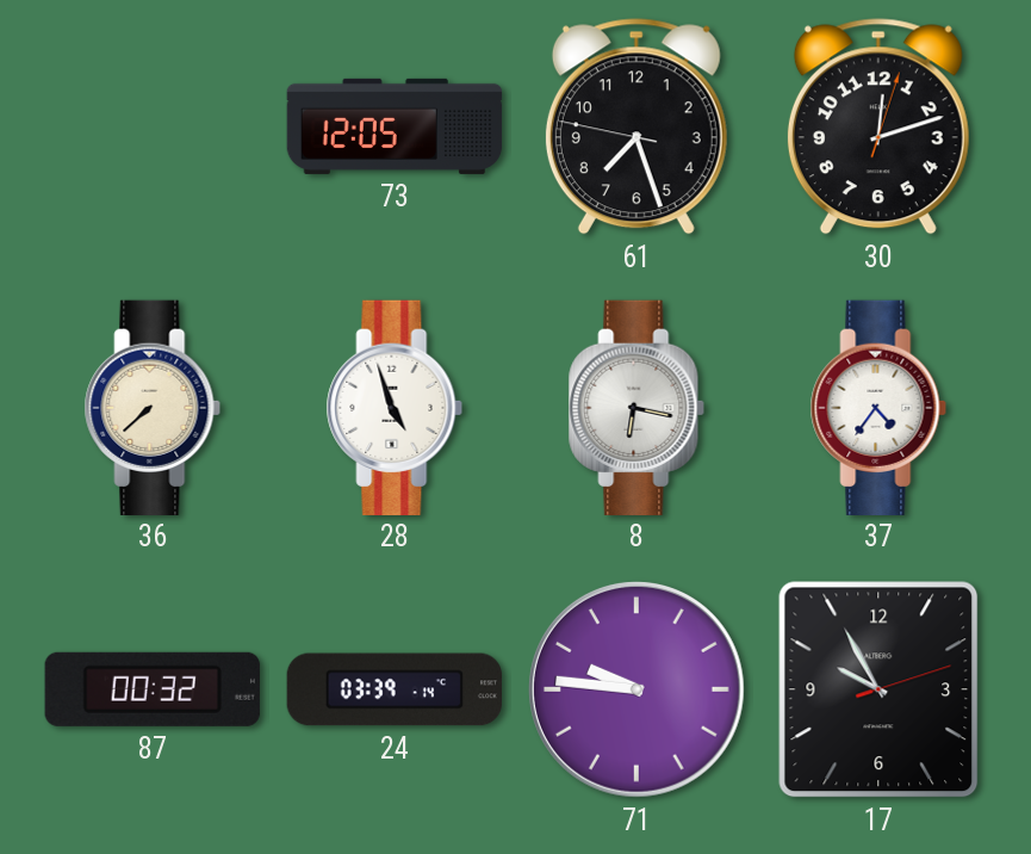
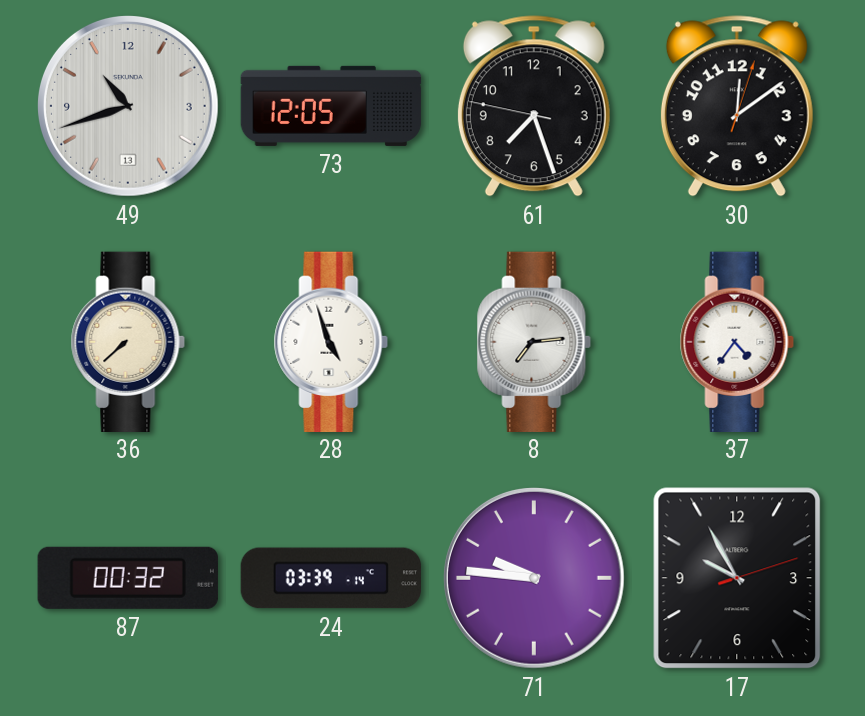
49: none -> 10:42 (128, 106)
30: 12:12 -> 12:09 (737, 106)
8: 6:17 -> 7:14 (534, 341)
